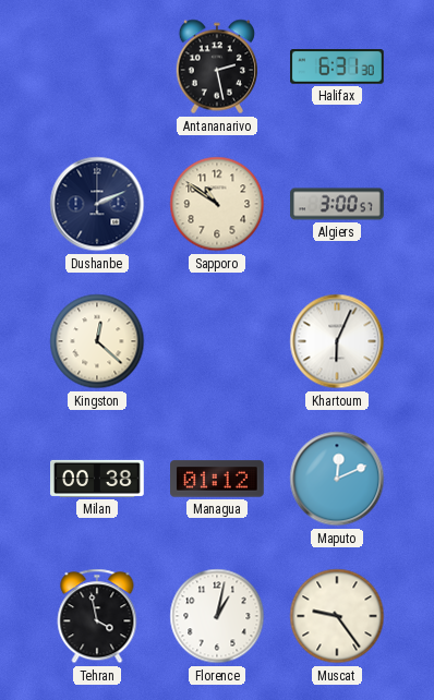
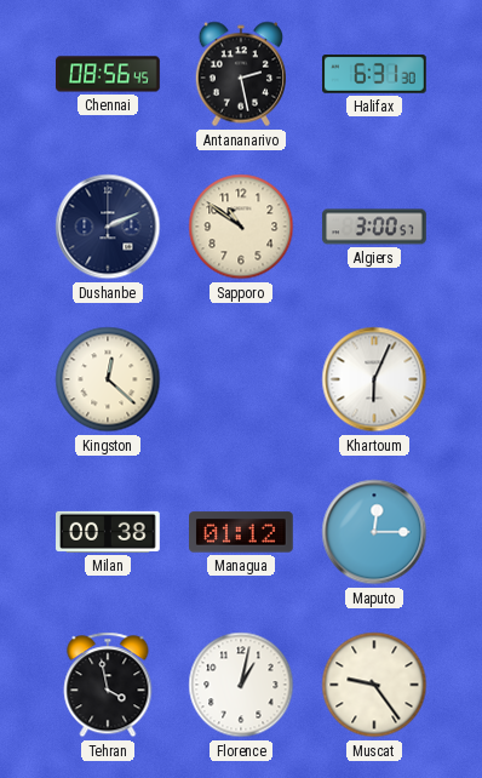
Chennai: none -> 08:56 (108, 74)
Maputo: 12:11 -> 12:15 (374, 532)
